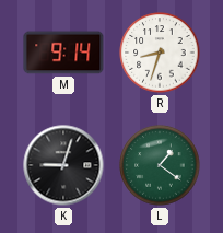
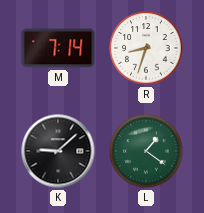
M: 9:14 -> 7:14 (58, 48)
K: 9:03 -> 9:08 (58, 151)
